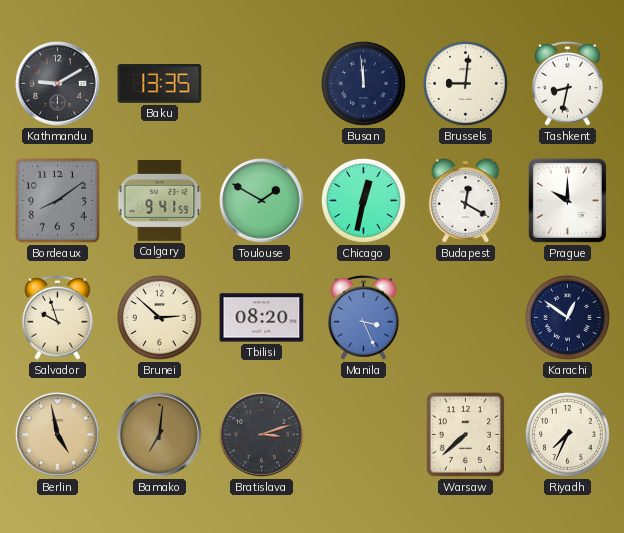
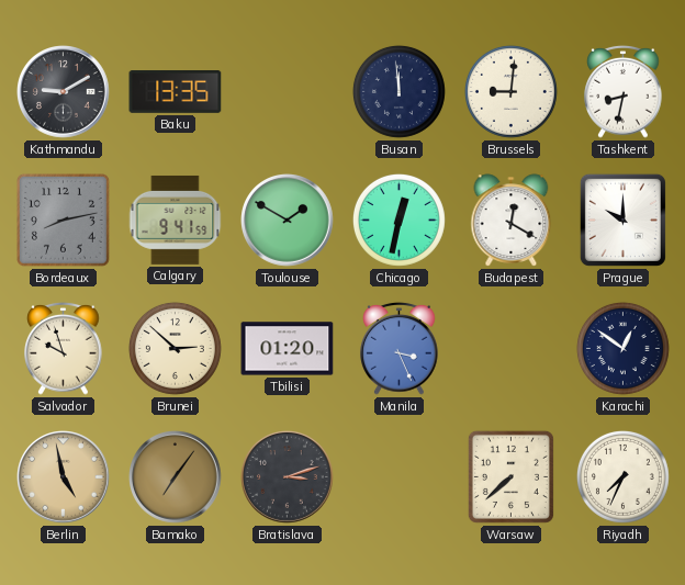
Bordeaux: 8:09 -> 8:13 (63, 220)
Tbilisi: 08:20 -> 01:20 (288, 349)
Bamako: 7:01 -> 7:06 (176, 477)
